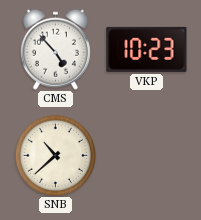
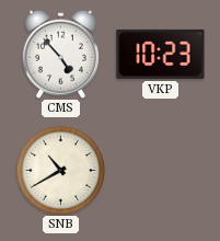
SNB: 10:38 -> 10:40 (60, 170)
